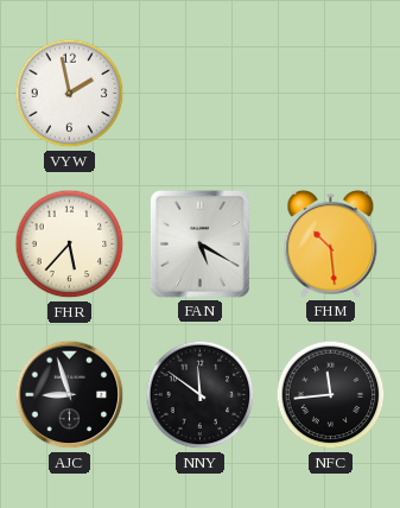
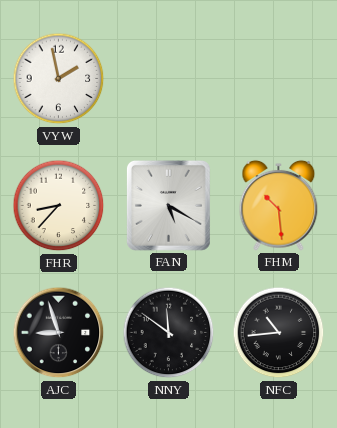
FHR: 5:37 -> 8:37 (59, 206)
NFC: 11:44 -> 10:44 (279, 333)
